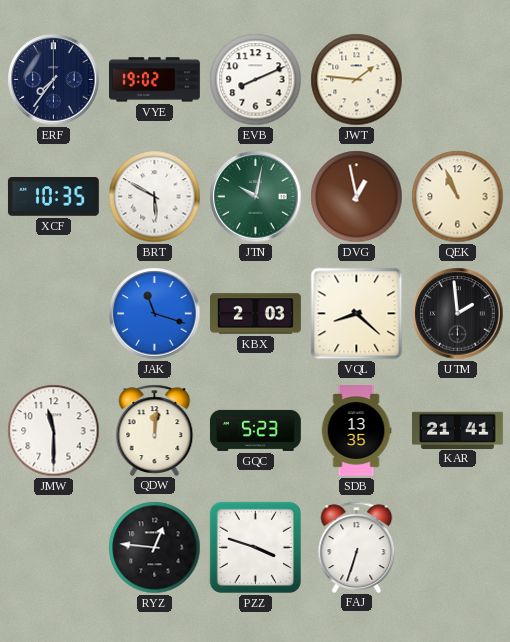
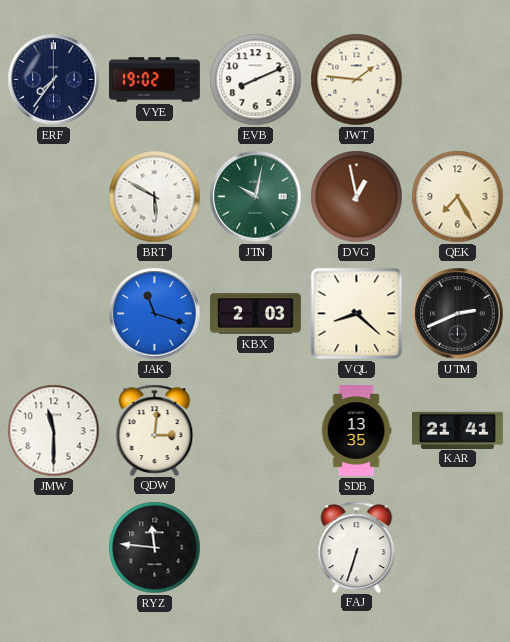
XCF: 10:35 -> none (53, 197)
QEK: 10:56 -> 7:25 (458, 197)
UTM: 1:59 -> 2:41 (458, 314)
QDW: 12:01 -> 3:01 (155, 430)
GQC: 5:23 -> none (256, 430)
RYZ: 12:46 -> 11:46 (155, 548)
PZZ: 3:48 -> none (255, 547)
